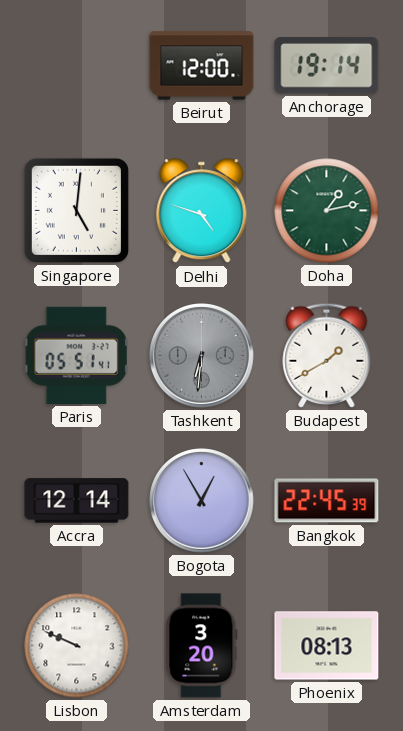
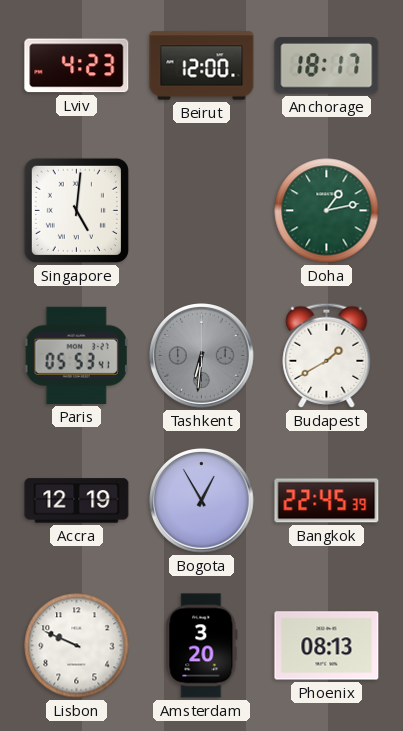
Lviv: none -> 4:23 (77, 66)
Anchorage: 19:14 -> 18:17 (327, 66)
Delhi: 4:48 -> none (202, 211)
Paris: 05:51 -> 05:53 (76, 355)
Accra: 12:14 -> 12:19 (77, 501)
